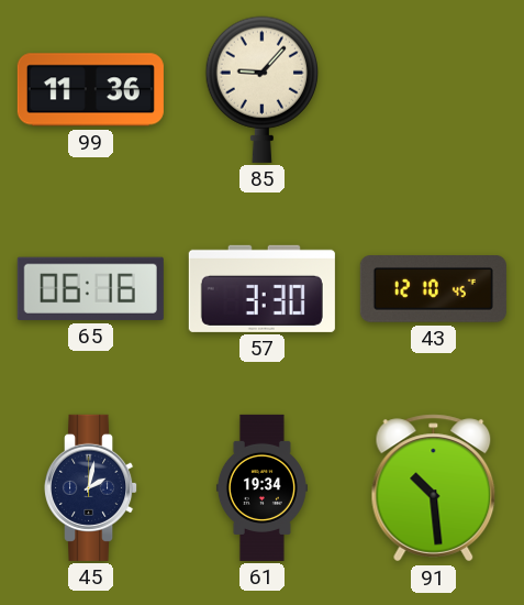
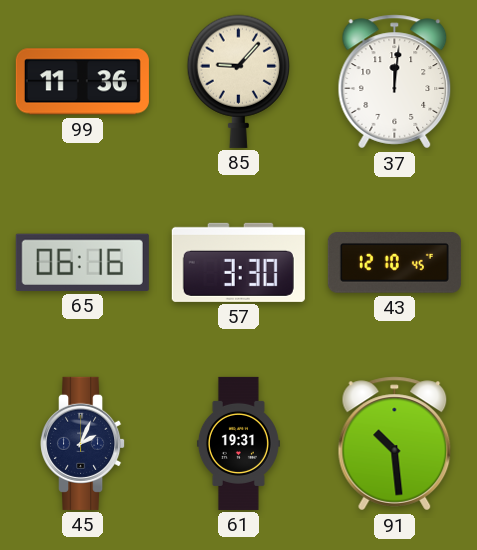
37: none -> 12:01 (395, 82)
45: 2:02 -> 2:04 (83, 443)
61: 19:34 -> 19:31 (238, 443)
